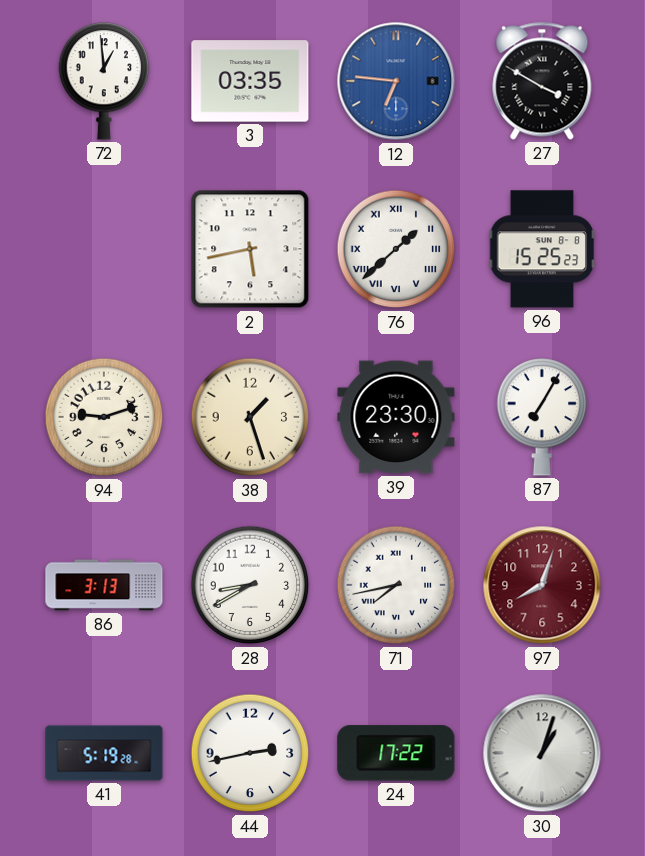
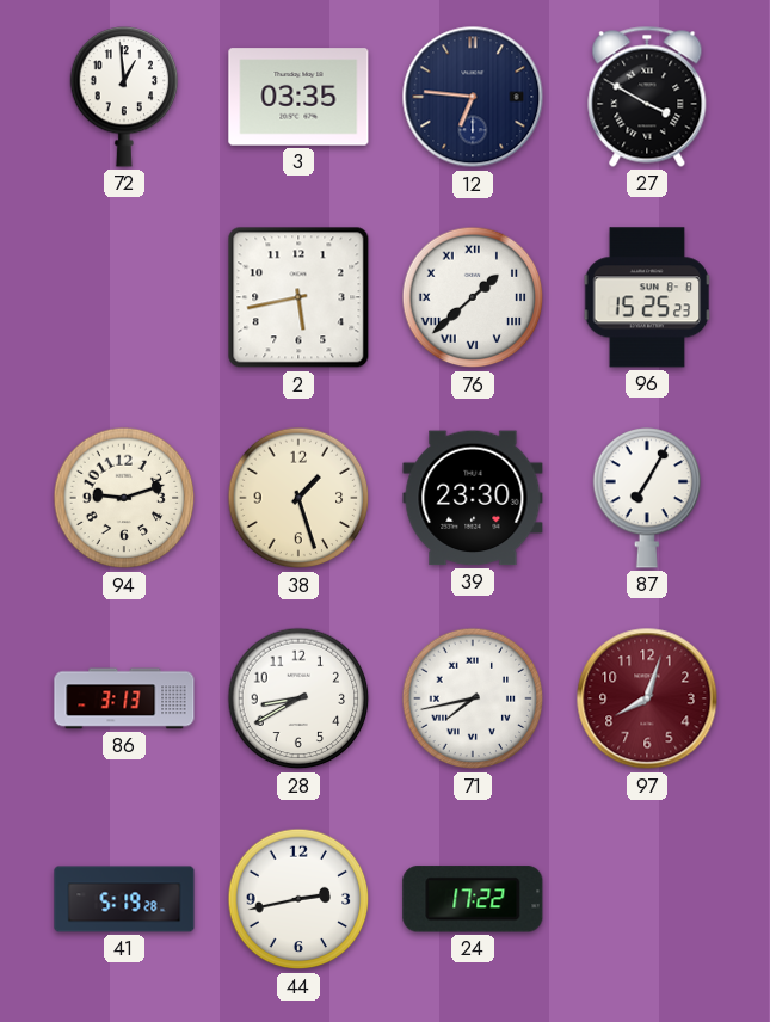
12 dial: blue -> navy (473, 97)
30: 1:03 -> none (542, 753)
